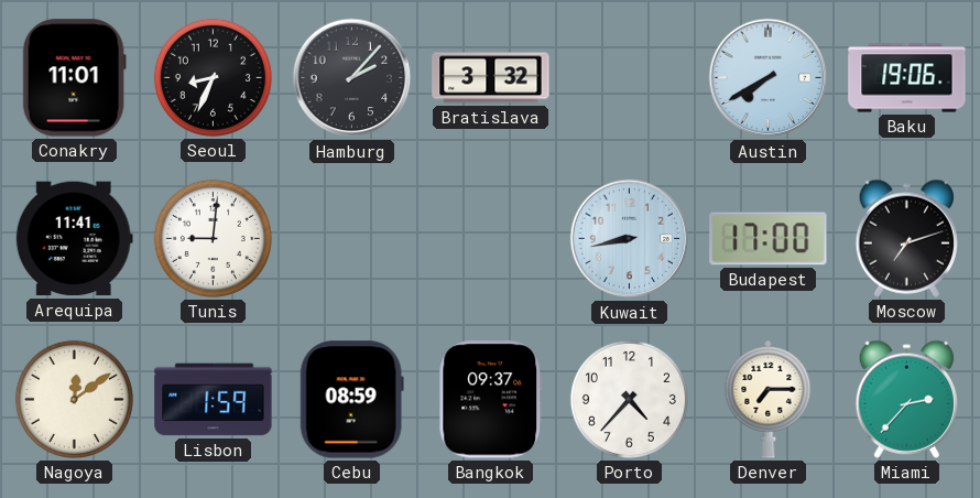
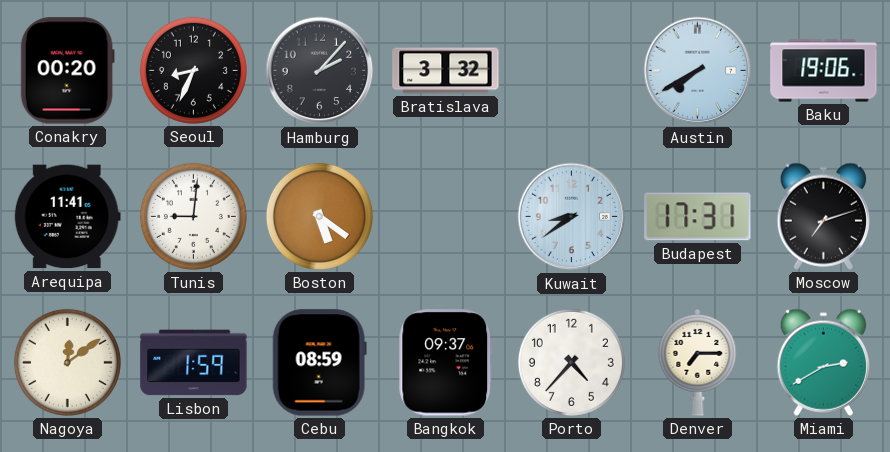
Conakry: 11:01 -> 00:20 (67, 71)
Boston: none -> 5:21 (319, 216)
Kuwait: 8:43 -> 8:39 (572, 217)
Budapest: 17:00 -> 17:31 (698, 217)
Miami: 2:37 -> 2:40 (823, 362)
